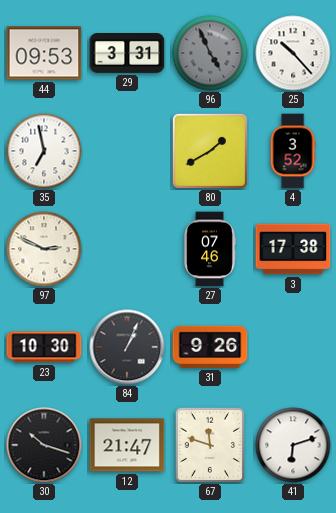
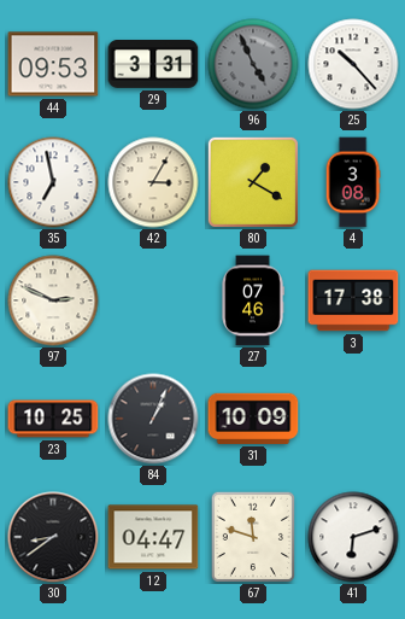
42: none -> 3:05 (153, 182)
80: 1:40 -> 1:20 (253, 182)
4: 3:52 -> 3:08 (353, 182)
23: 10:30 -> 10:25 (53, 419)
31: 9:26 -> 10:09 (253, 419)
30: 10:18 -> 8:39 (53, 537)
12: 21:47 -> 04:47 (153, 537)
